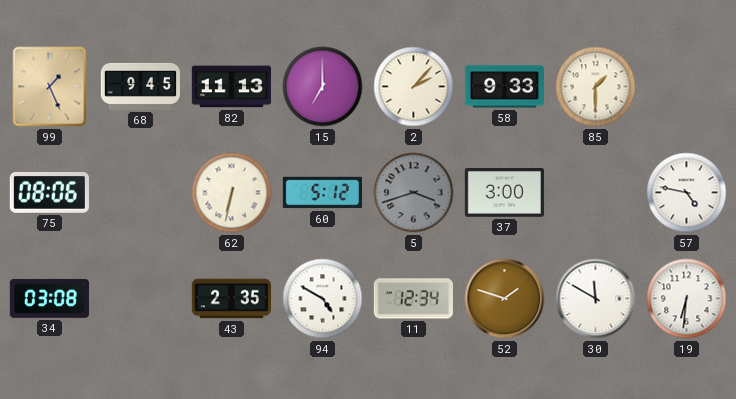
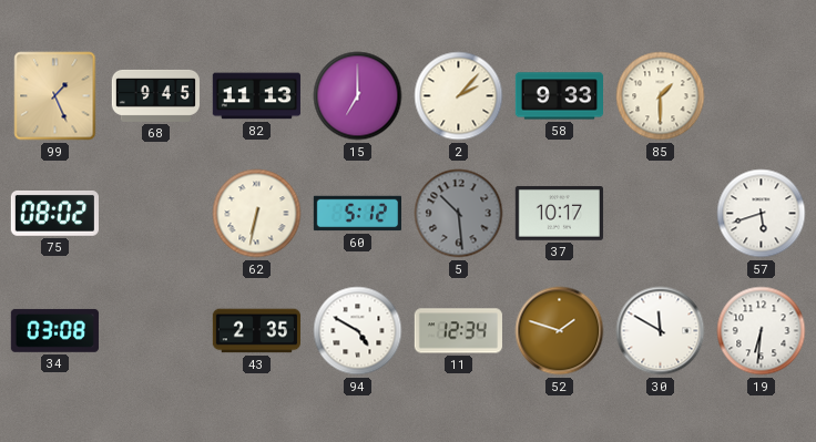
75: 08:06 -> 08:02 (54, 214)
5: 3:42 -> 10:29 (459, 214)
37: 3:00 -> 10:17 (559, 213)
57: 4:47 -> 5:42 (762, 214)
